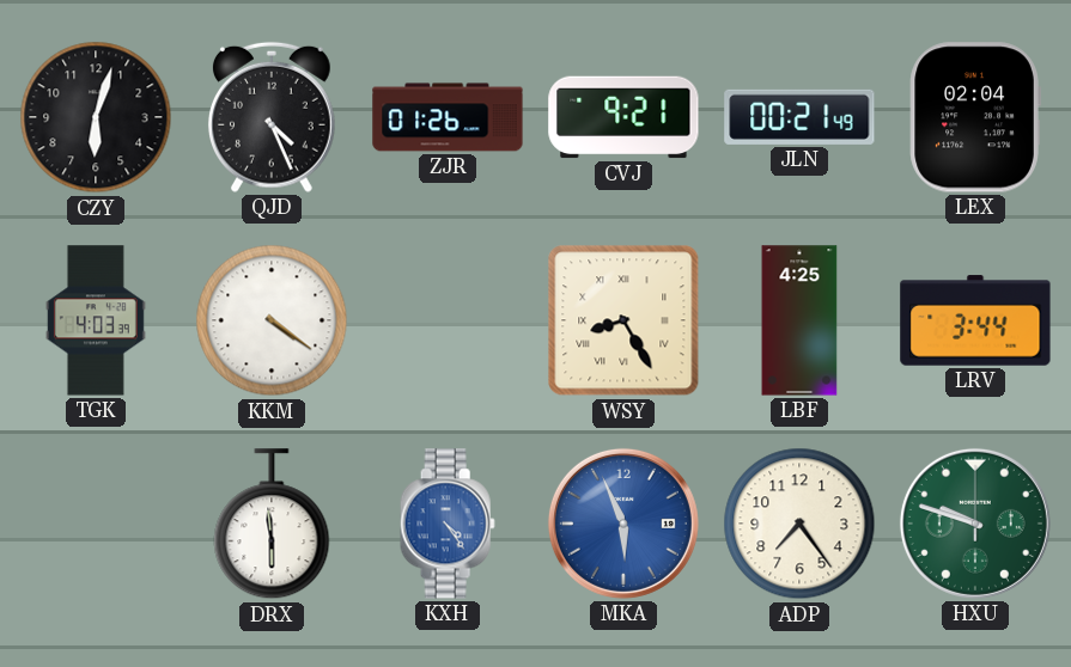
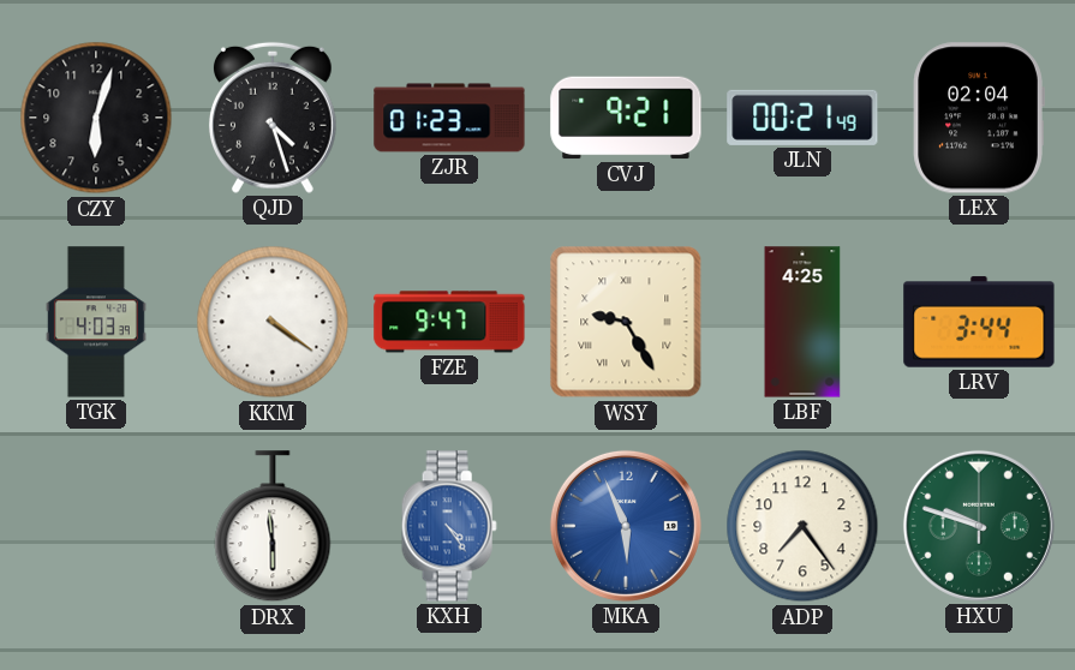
QJD: 4:26 -> 4:27 (273, 118)
ZJR: 01:26 -> 01:23 (449, 118)
FZE: none -> 9:47 (449, 322)
WSY: 8:25 -> 9:25 (626, 322)
